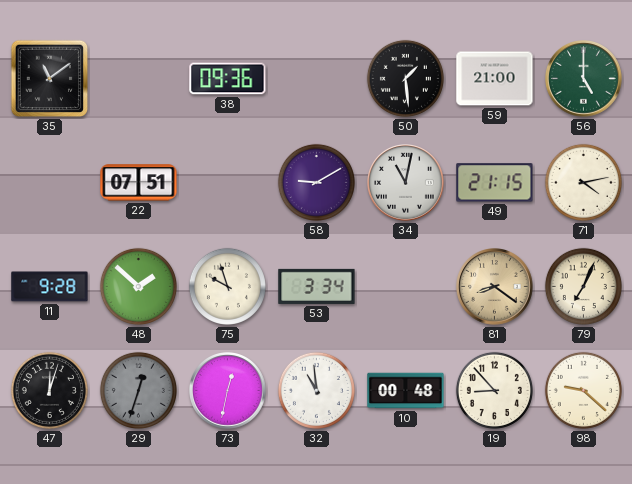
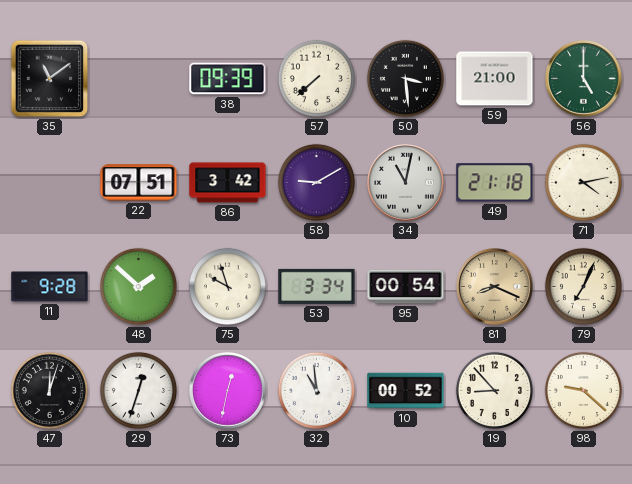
38: 09:36 -> 09:39 (228, 79)
57: none -> 7:38 (316, 78)
50: 1:29 -> 3:29 (405, 78)
86: none -> 3:42 (228, 183)
49: 21:15 -> 21:18 (495, 183)
95: none -> 00:54 (406, 287)
81: 8:21 -> 8:19 (495, 287)
29 dial: grey -> white (138, 390)
10: 00:48 -> 00:52 (406, 391)
